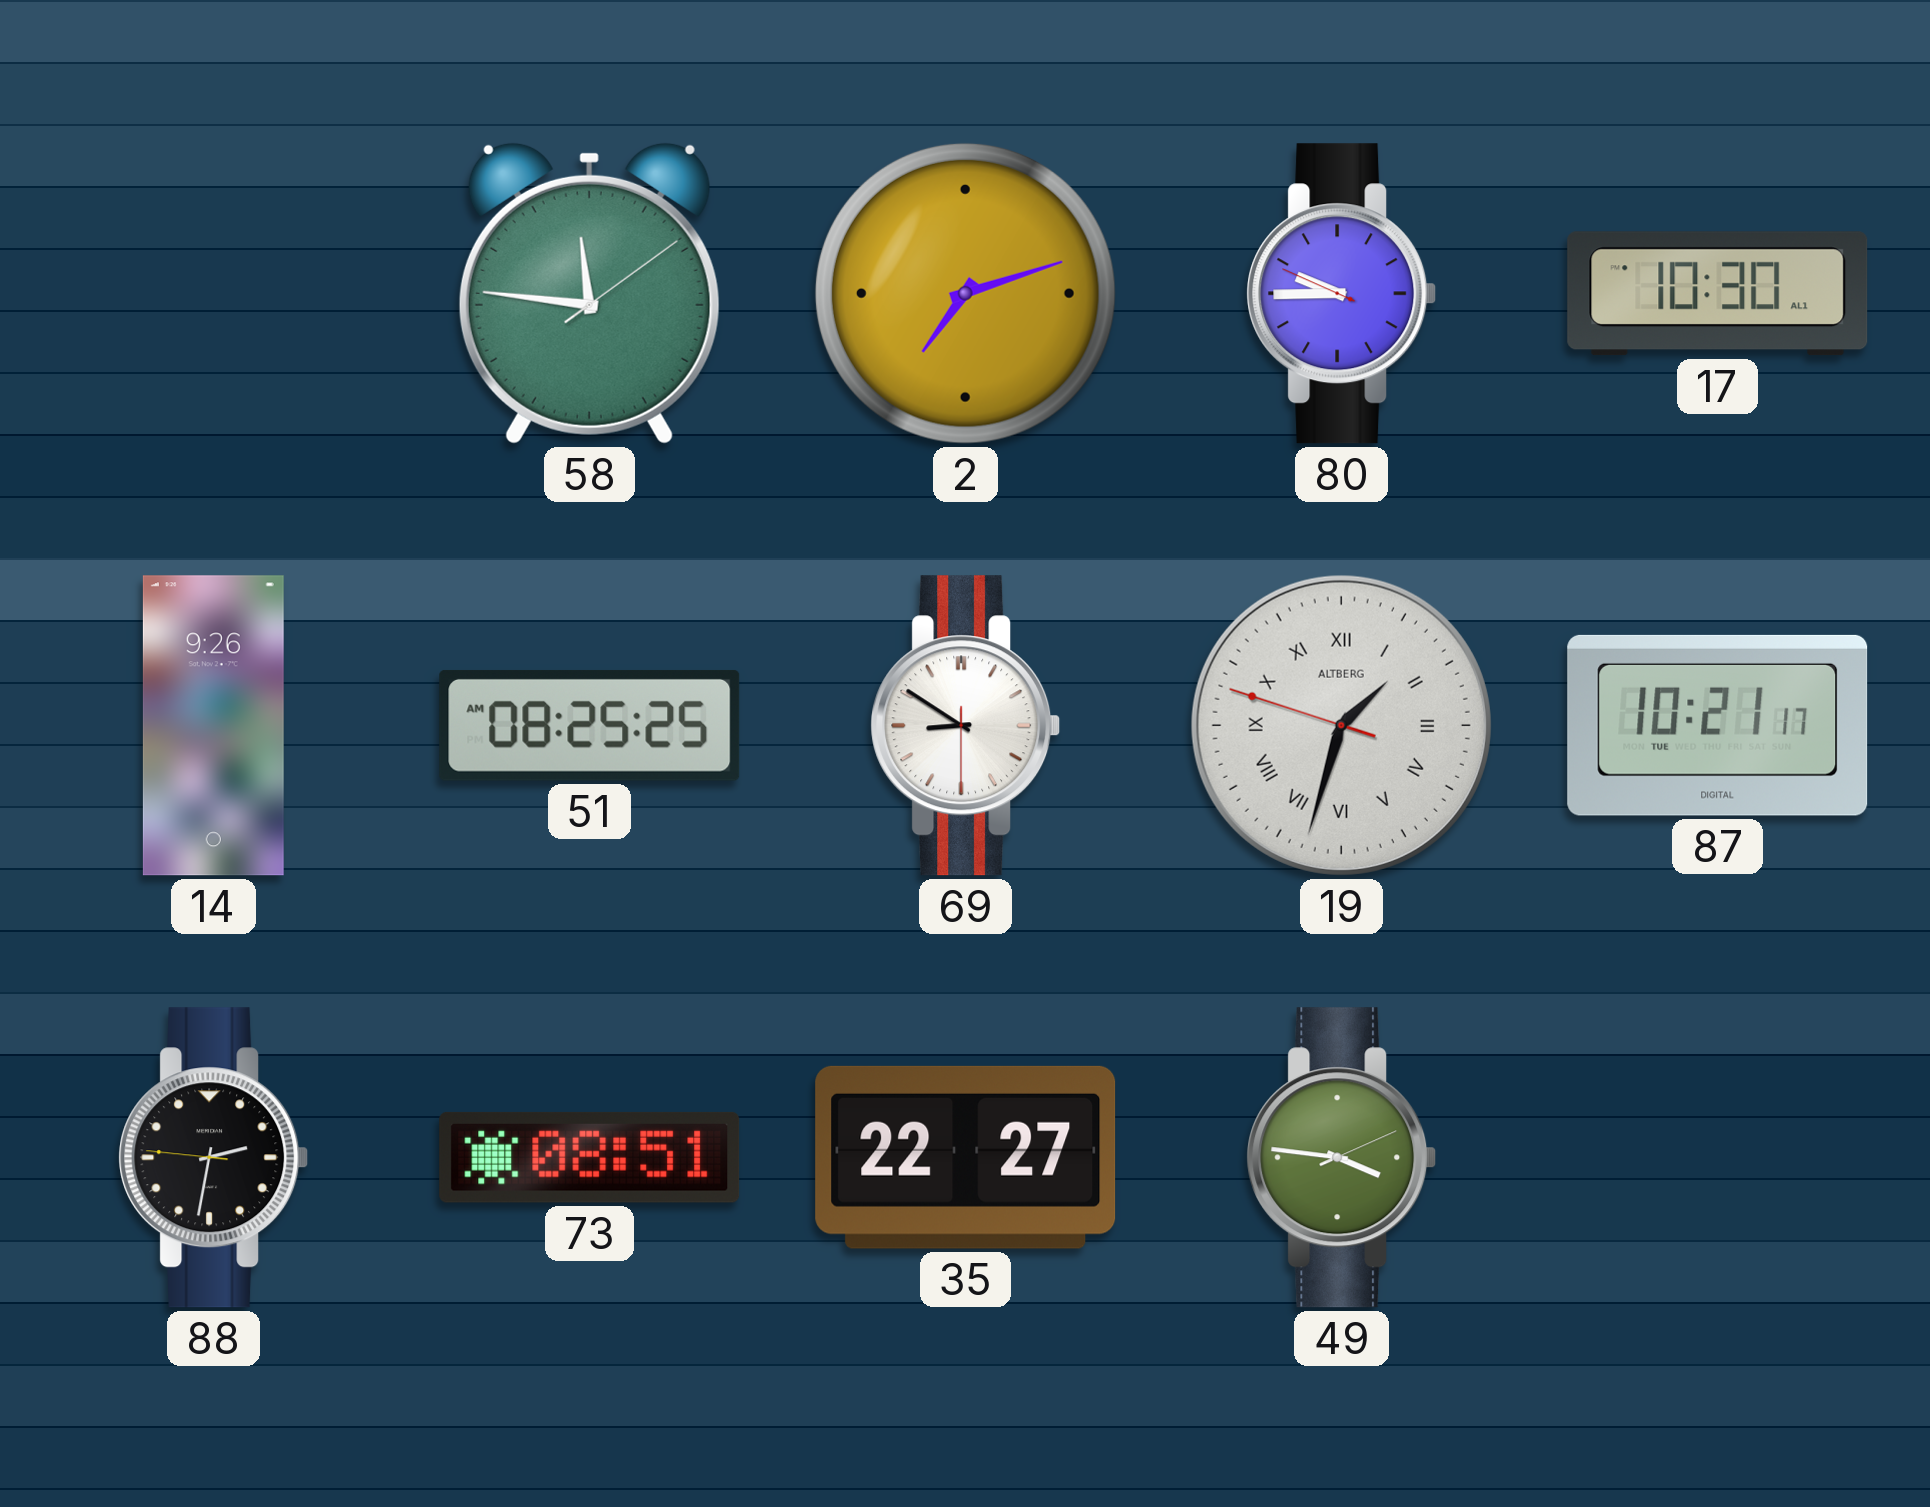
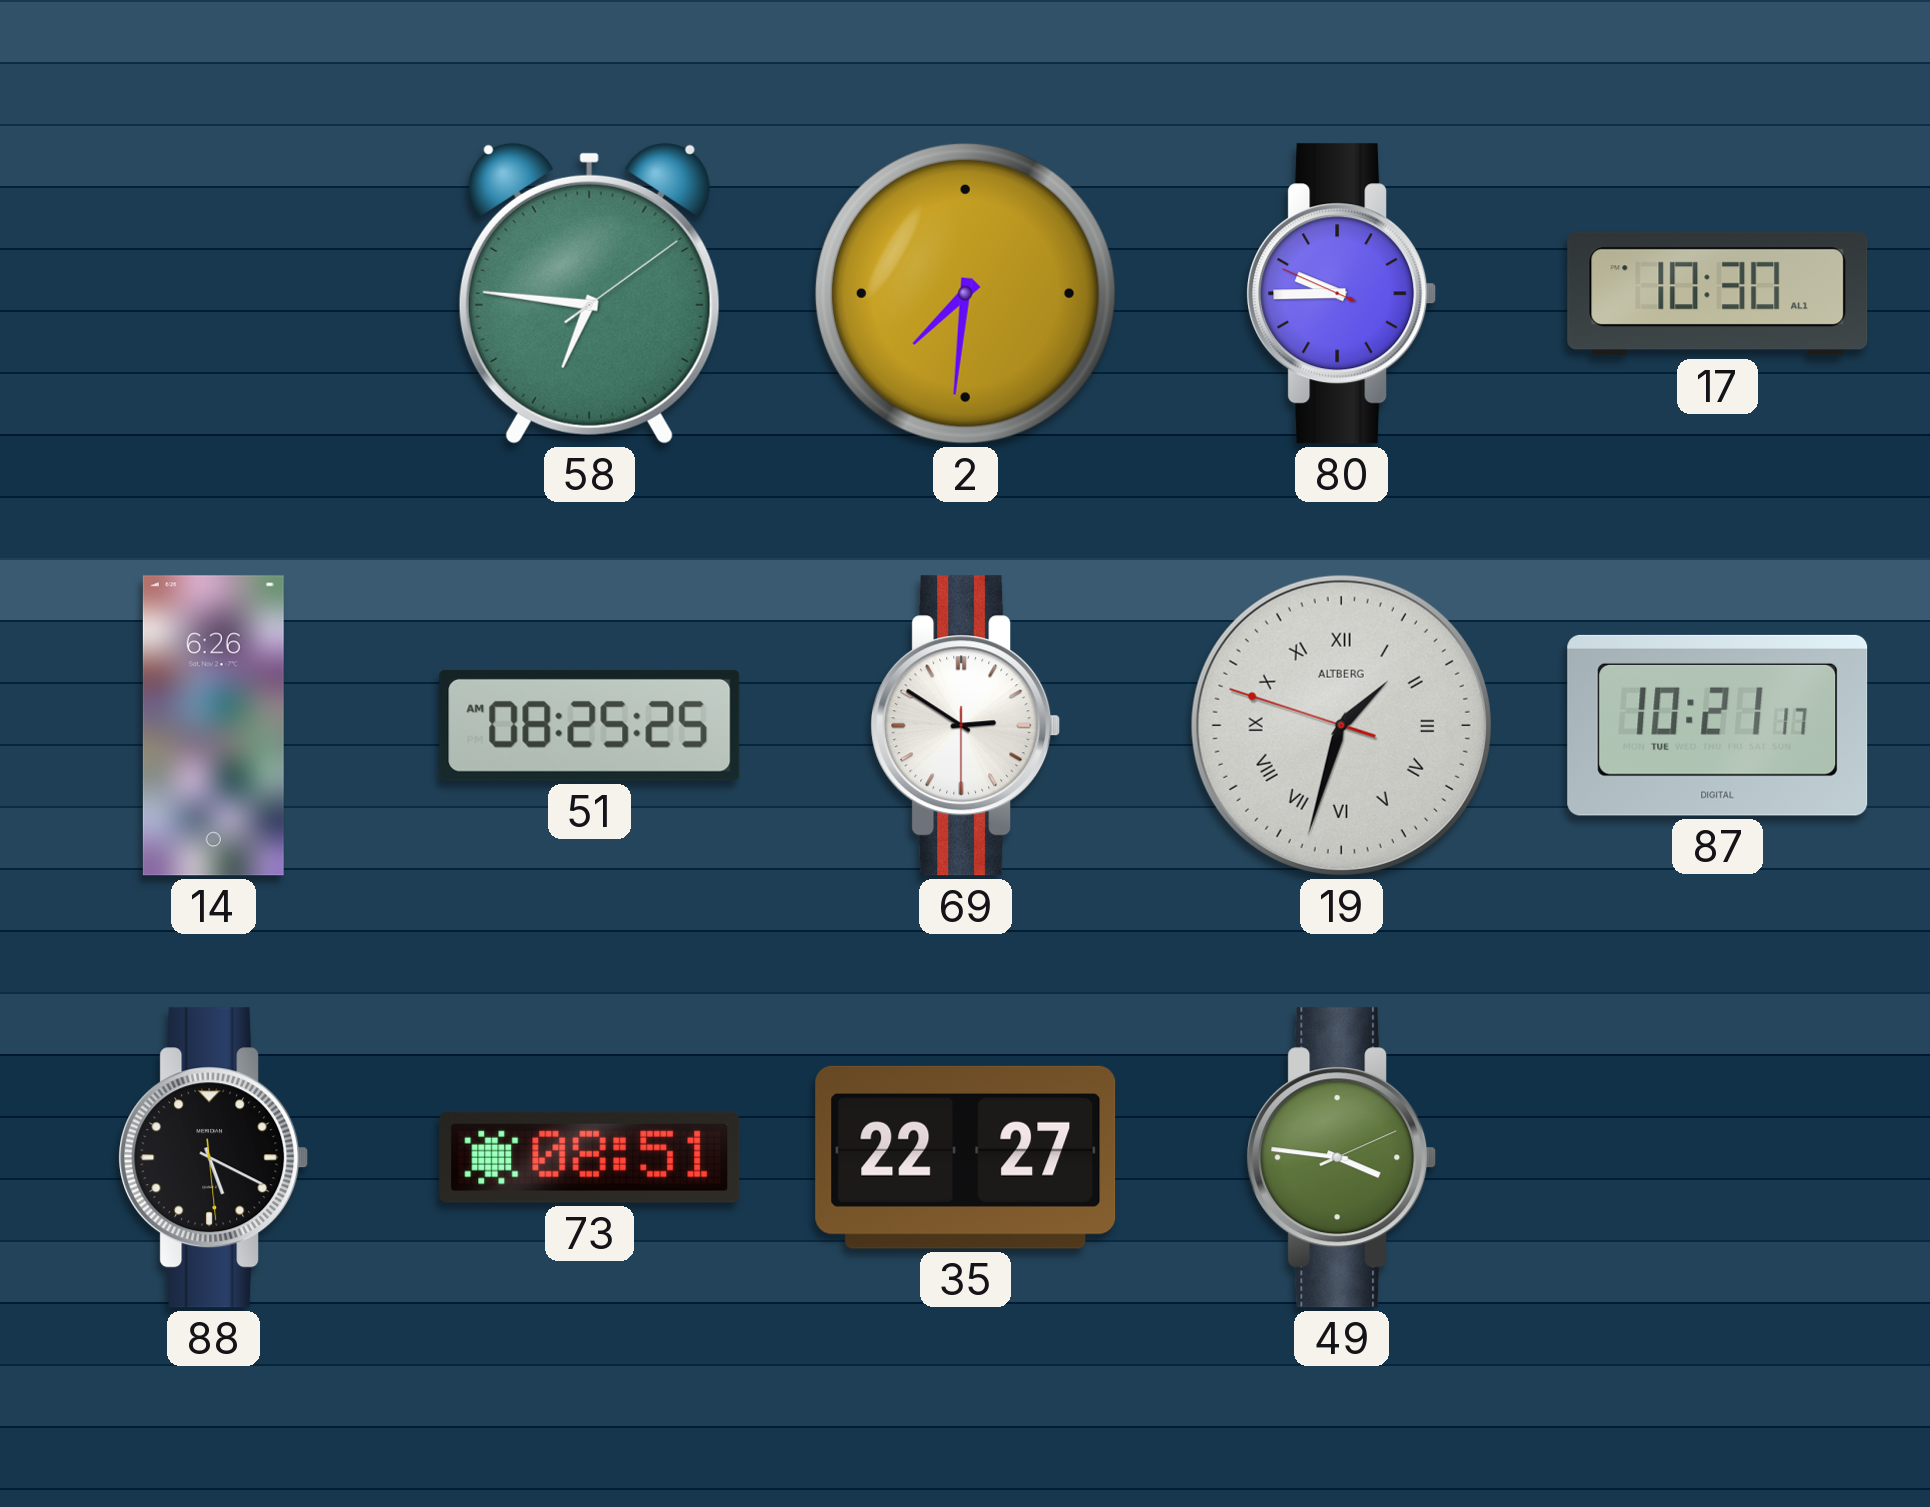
58: 11:46 -> 6:46 (589, 293)
2: 7:12 -> 7:31 (965, 293)
14: 9:26 -> 6:26 (213, 726)
69: 8:50 -> 2:50 (966, 726)
88: 2:31 -> 5:19 (214, 1158)
